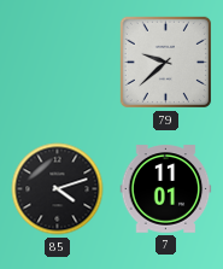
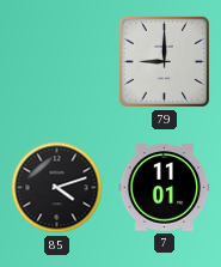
79: 9:38 -> 9:00 (164, 61)
